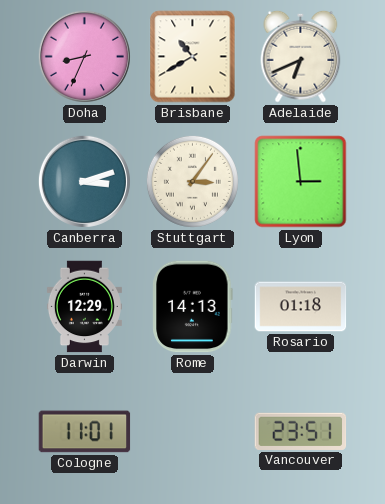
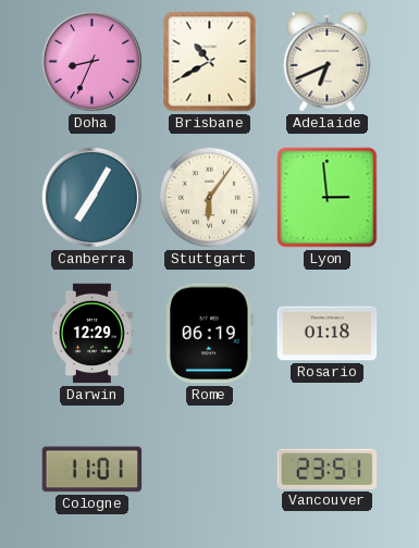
Canberra: 3:12 -> 7:05 (91, 197)
Stuttgart: 3:06 -> 6:06 (209, 197)
Rome: 14:13 -> 06:19 (210, 334)
